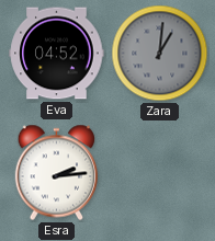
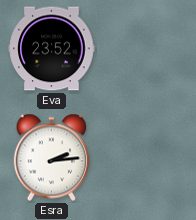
Eva: 04:52 -> 23:52 (52, 49)
Zara: 1:01 -> none (160, 54)
